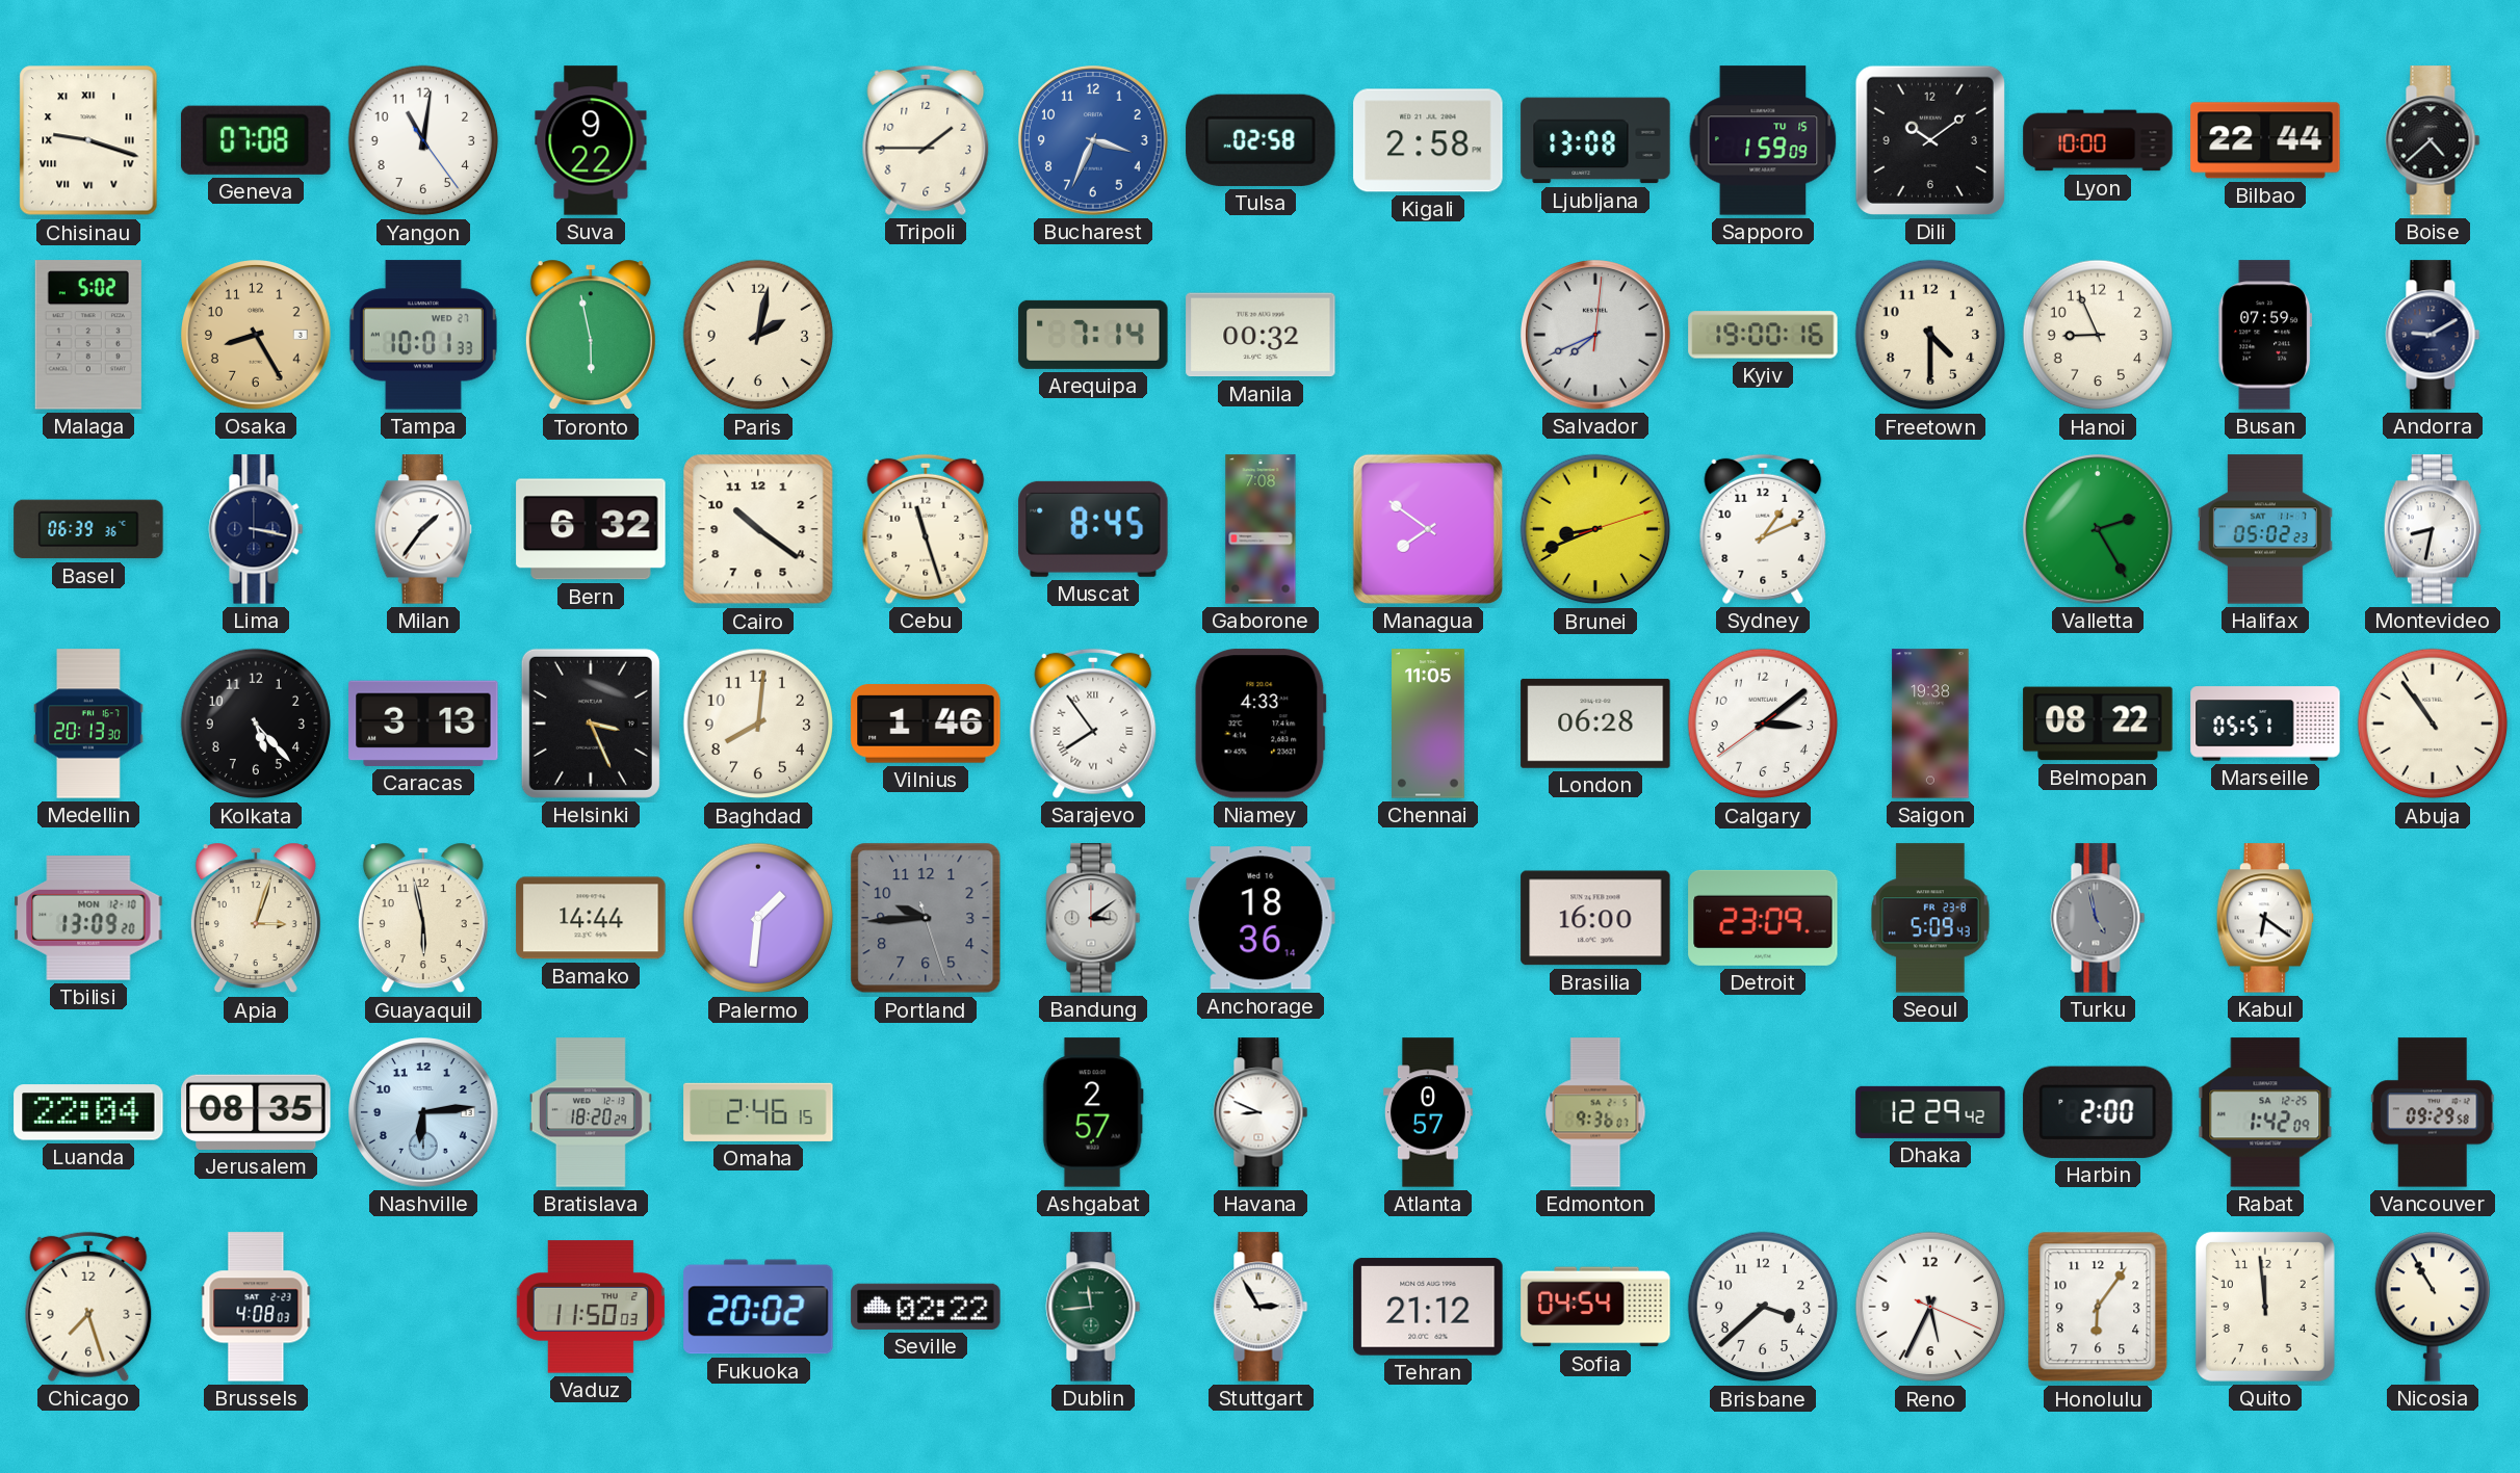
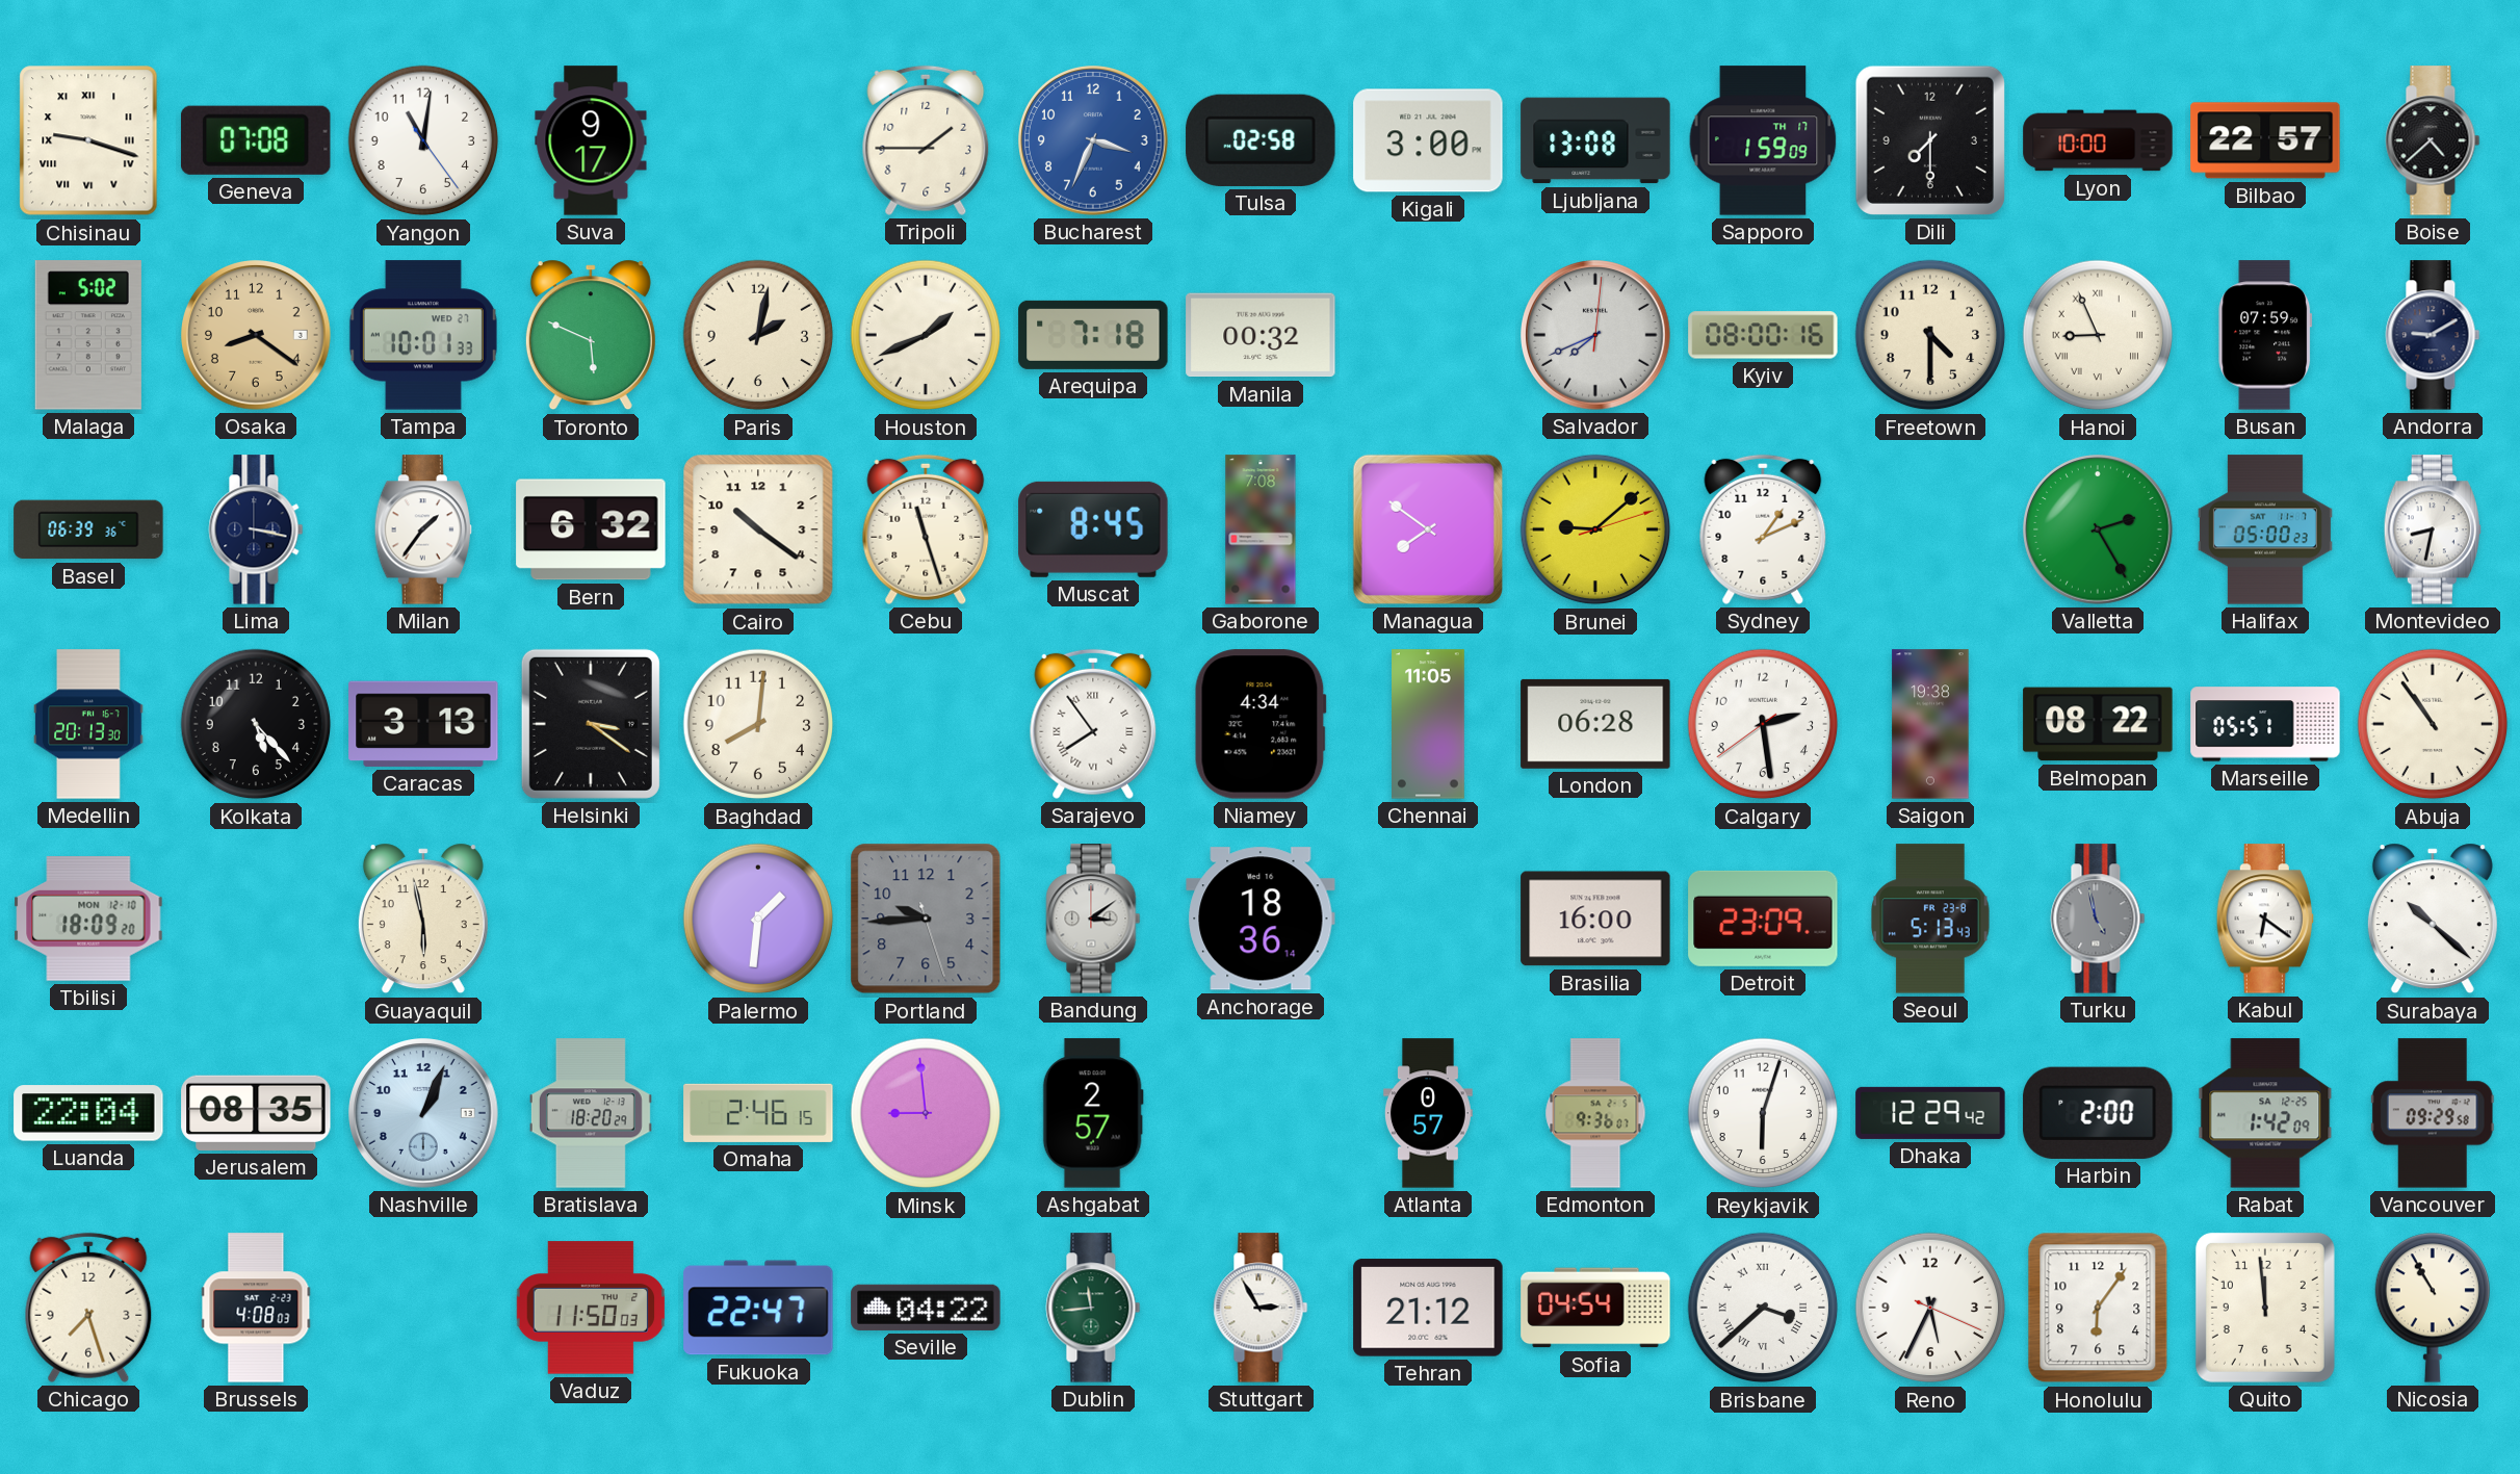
Suva: 9:22 -> 9:17 (591, 140)
Kigali: 2:58 -> 3:00 (1428, 140)
Sapporo date: TU 15 -> TH 17 (1763, 140)
Dili: 10:09 -> 7:30 (1930, 140)
Bilbao: 22:44 -> 22:57 (2265, 140)
Osaka: 8:25 -> 8:21 (257, 336)
Toronto: 5:58 -> 5:49 (591, 335)
Houston: none -> 1:41 (926, 335)
Arequipa: 7:14 -> 7:18 (1093, 335)
Kyiv: 19:00 -> 08:00 (1763, 335)
Hanoi numerals: Arabic -> Roman (2098, 335)
Brunei: 8:41 -> 9:08 (1595, 529)
Halifax: 05:02 -> 05:00 (2265, 529)
Helsinki: 3:26 -> 3:21 (591, 724)
Vilnius: 1:46 -> none (926, 724)
Niamey: 4:33 -> 4:34 (1261, 724)
Calgary: 3:08 -> 2:28 (1763, 724)
Tbilisi: 13:09 -> 18:09 (88, 919)
Apia: 3:03 -> none (256, 918)
Bamako: 14:44 -> none (591, 918)
Seoul: 5:09 -> 5:13 (1930, 919)
Surabaya: none -> 10:22 (2433, 919)
Nashville: 6:14 -> 1:04 (424, 1114)
Minsk: none -> 8:59 (926, 1113)
Havana: 8:49 -> none (1261, 1112)
Reykjavik: none -> 6:03 (1763, 1113)
Fukuoka: 20:02 -> 22:47 (758, 1308)
Seville: 02:22 -> 04:22 (926, 1308)
Brisbane numerals: Arabic -> Roman (1763, 1308)
